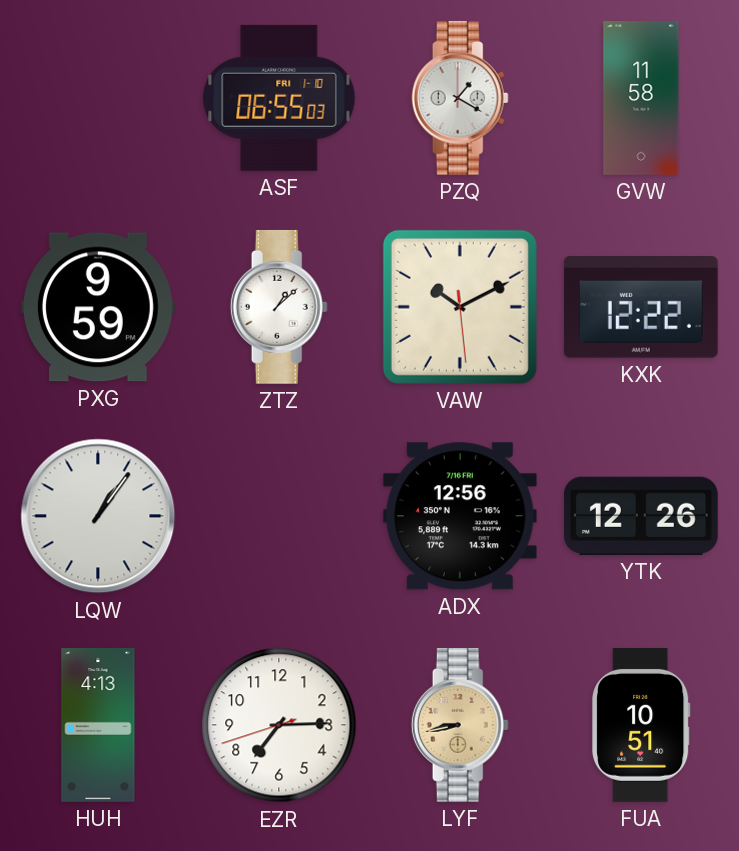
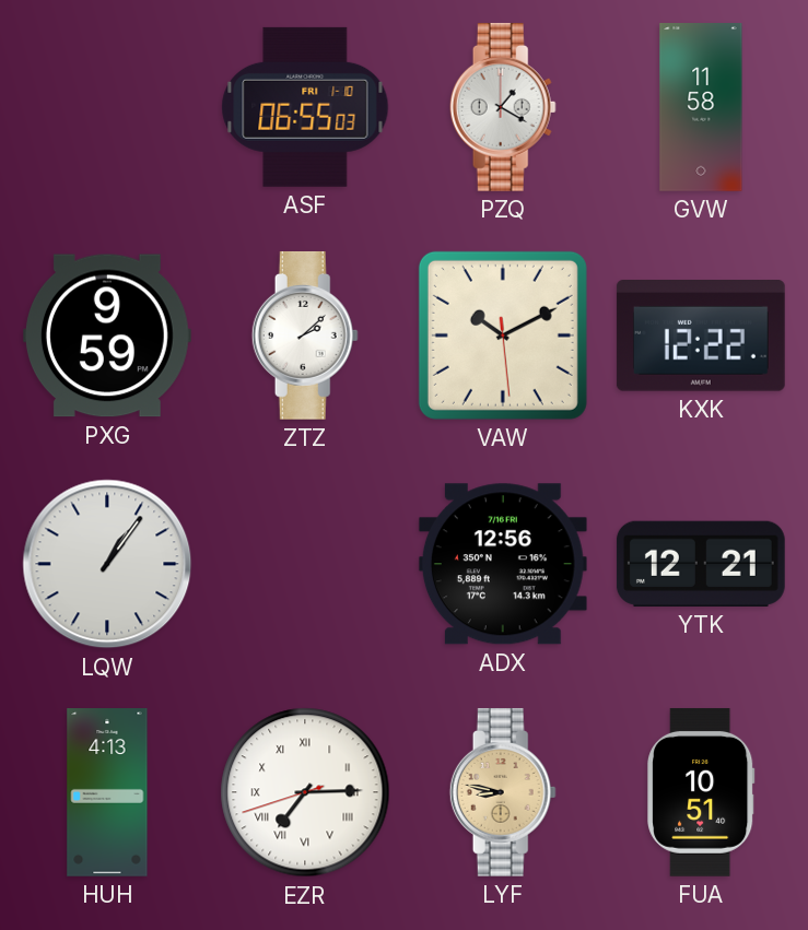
ZTZ: 1:08 -> 2:08 (305, 335)
YTK: 12:26 -> 12:21 (701, 564)
EZR numerals: Arabic -> Roman (305, 792)
LYF: 8:43 -> 8:47 (503, 792)
